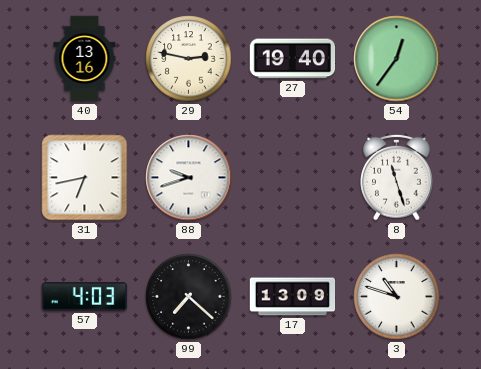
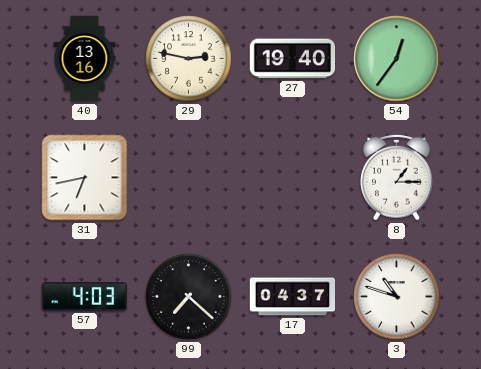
88: 9:42 -> none (189, 178)
8: 11:27 -> 1:15 (397, 177)
17: 13:09 -> 04:37 (293, 297)
